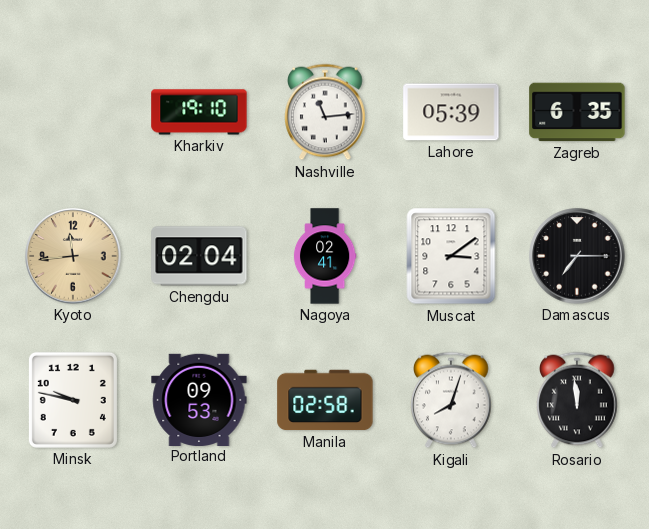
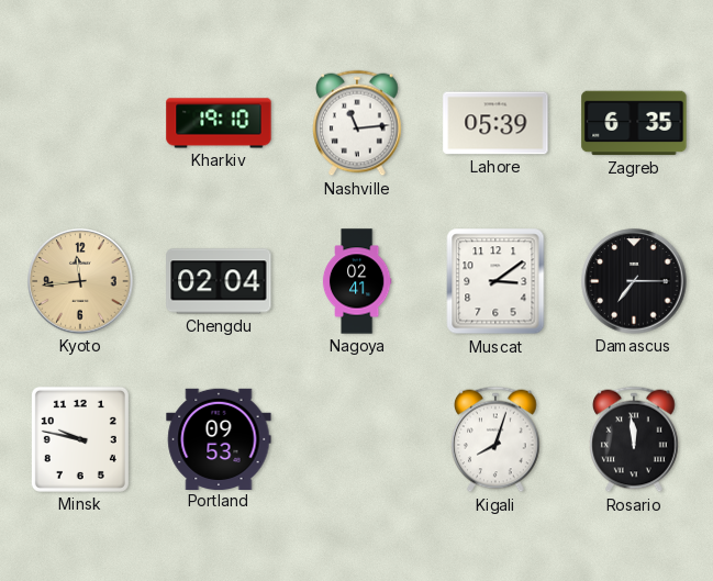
Manila: 02:58 -> none (325, 400)
